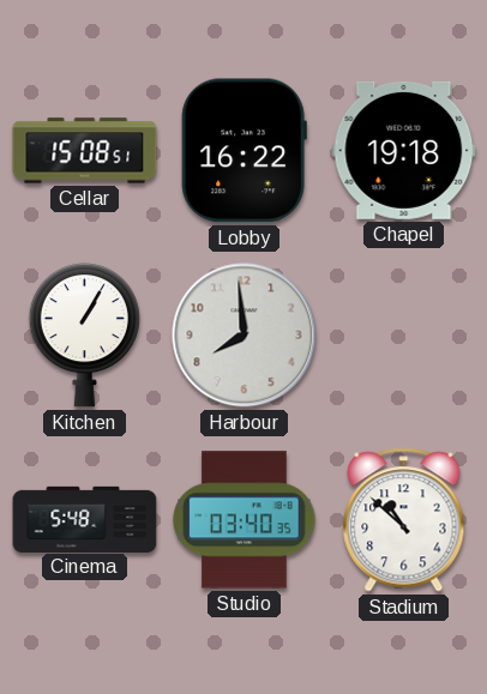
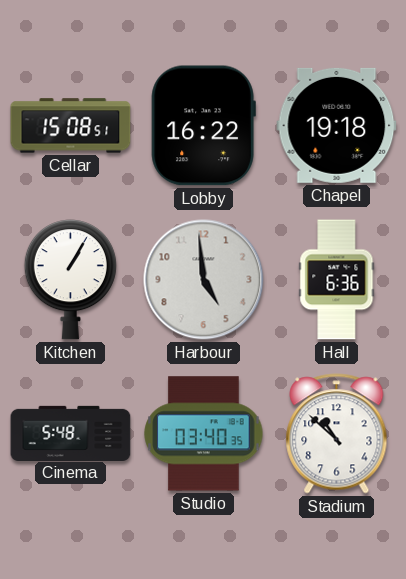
Harbour: 7:59 -> 4:59 (204, 280)
Hall: none -> 6:36 (337, 280)
